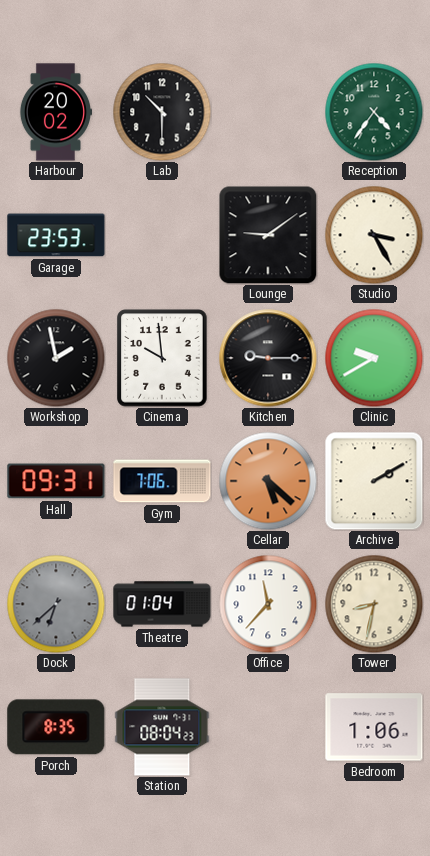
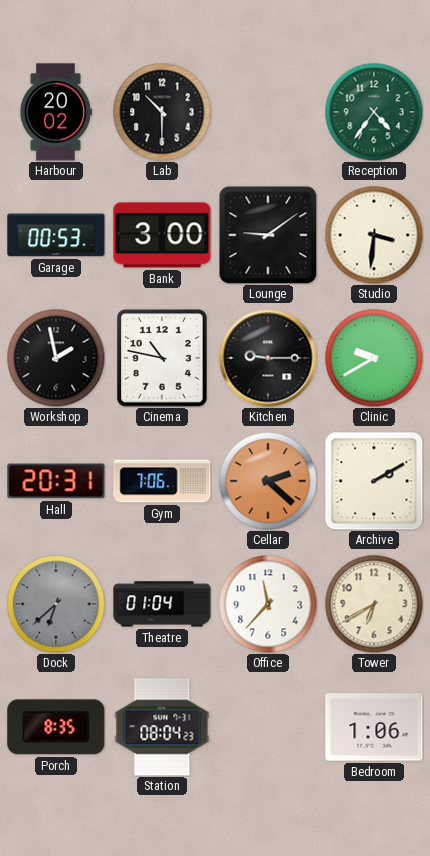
Garage: 23:53 -> 00:53 (56, 235)
Bank: none -> 3:00 (162, 235)
Studio: 3:25 -> 3:31 (374, 235)
Cinema: 9:59 -> 10:47 (162, 358)
Hall: 09:31 -> 20:31 (56, 481)
Cellar: 5:22 -> 2:22 (268, 481)
Tower: 8:32 -> 6:40 (374, 604)
